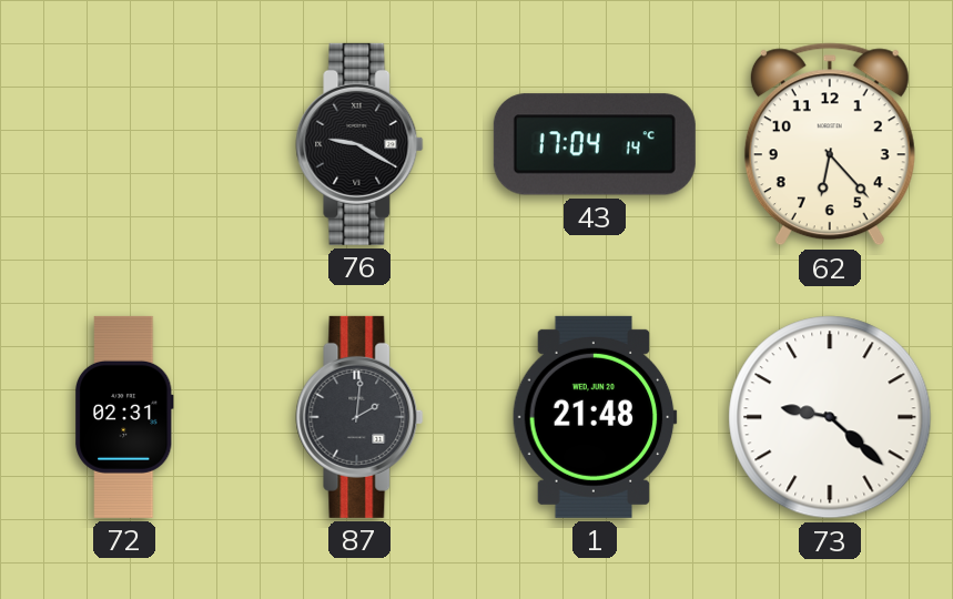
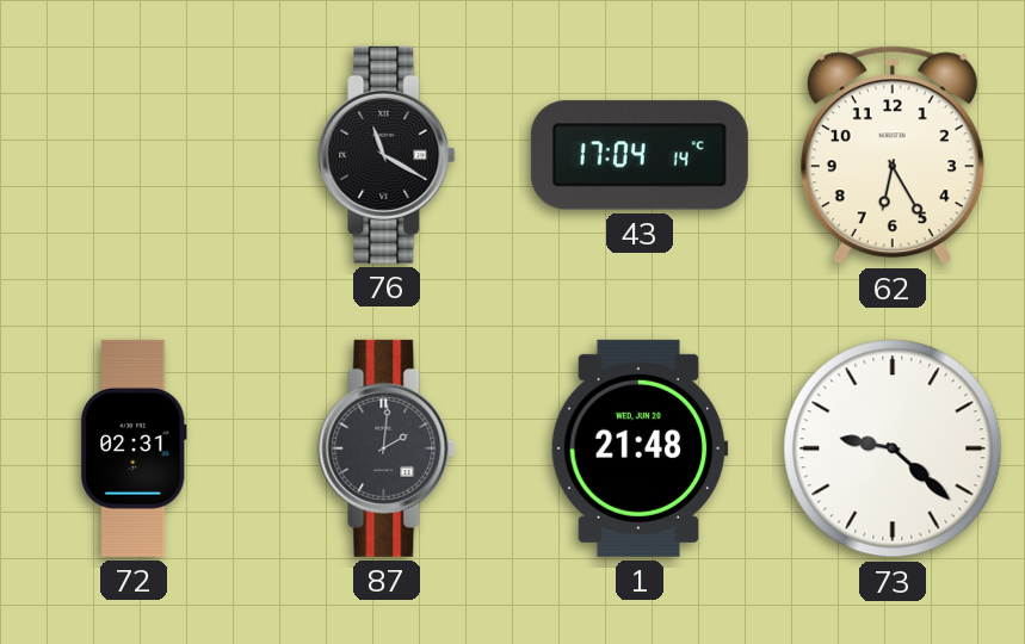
76: 9:20 -> 11:20 (387, 155)
62: 6:23 -> 6:25 (893, 155)
